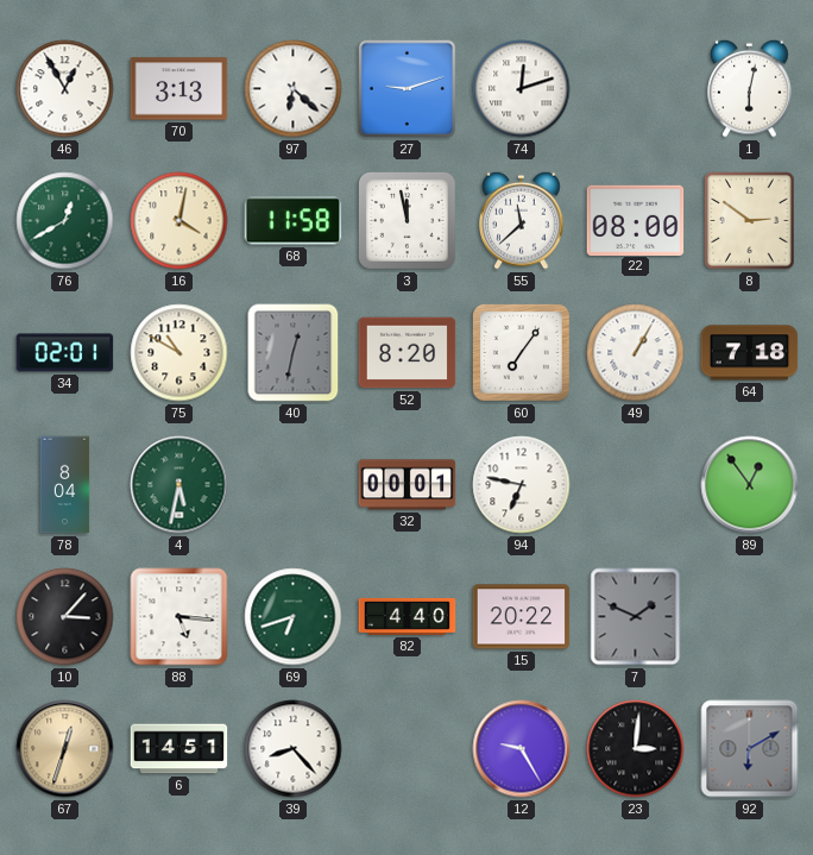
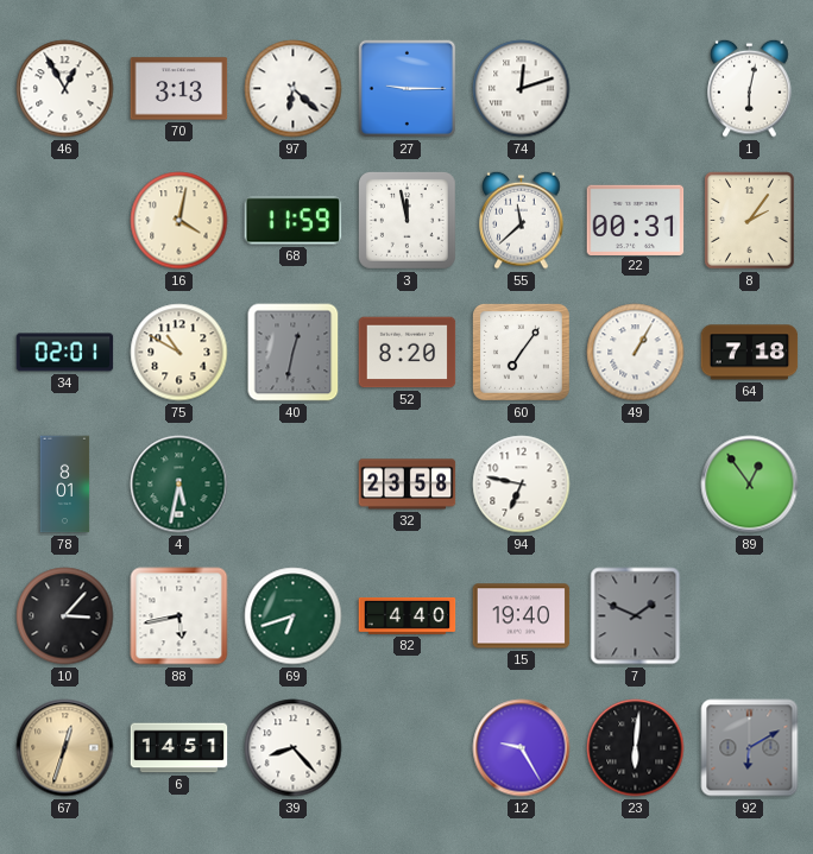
27: 9:12 -> 9:15 (408, 89)
76: 12:40 -> none (65, 221)
68: 11:58 -> 11:59 (294, 221)
22: 08:00 -> 00:31 (636, 220)
8: 2:51 -> 2:06 (750, 221)
78: 8:04 -> 8:01 (65, 485)
32: 00:01 -> 23:58 (408, 485)
88: 5:16 -> 5:43 (179, 616)
15: 20:22 -> 19:40 (522, 616)
23: 3:01 -> 6:01 (636, 748)
